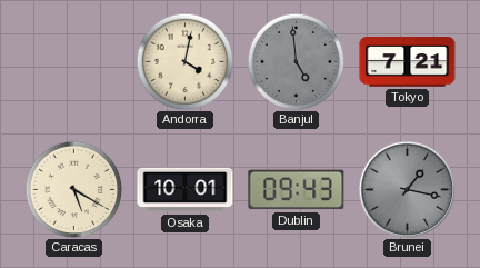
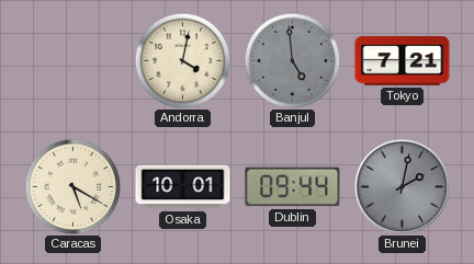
Dublin: 09:43 -> 09:44 (293, 187)
Brunei: 1:17 -> 2:02 (402, 186)
